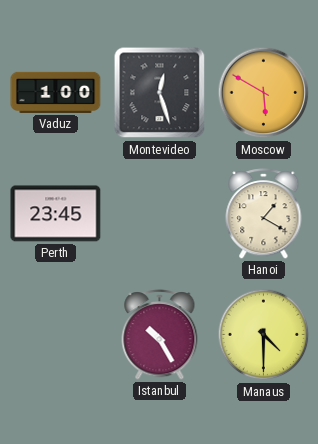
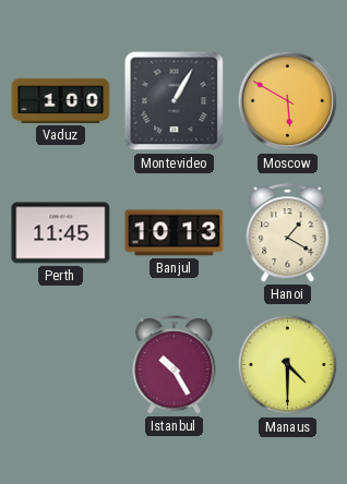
Montevideo: 12:27 -> 1:05 (175, 101)
Perth: 23:45 -> 11:45 (61, 233)
Banjul: none -> 10:13 (175, 233)
